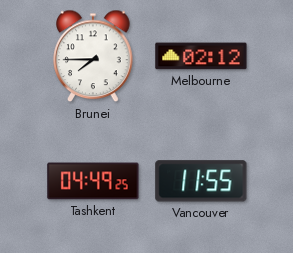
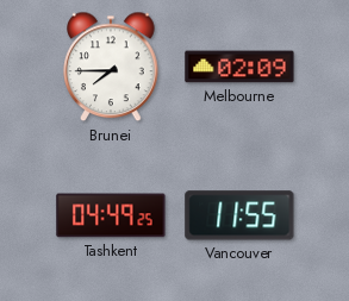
Melbourne: 02:12 -> 02:09 (239, 67)
